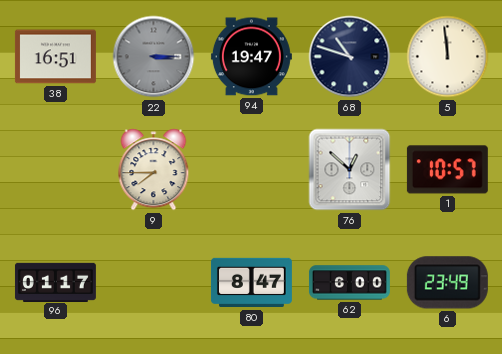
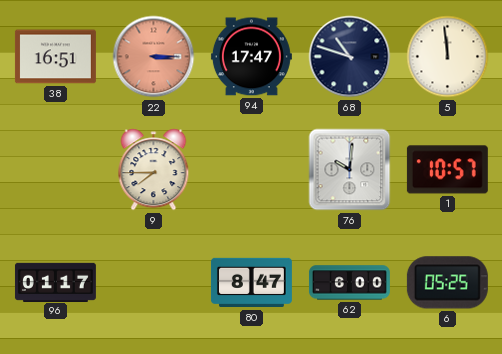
22 dial: grey -> salmon (154, 57)
94: 19:47 -> 17:47 (251, 57)
76: 12:52 -> 10:01 (350, 170)
6: 23:49 -> 05:25 (447, 283)
